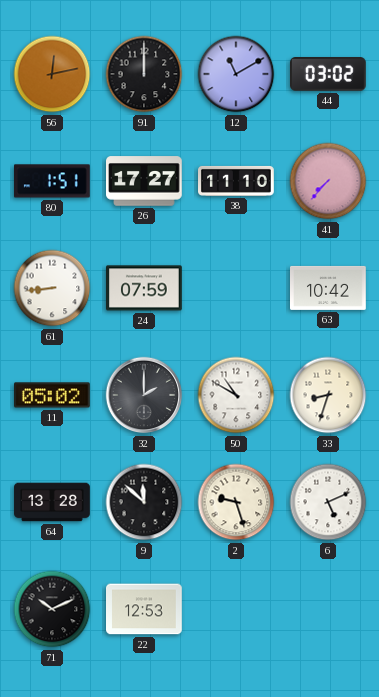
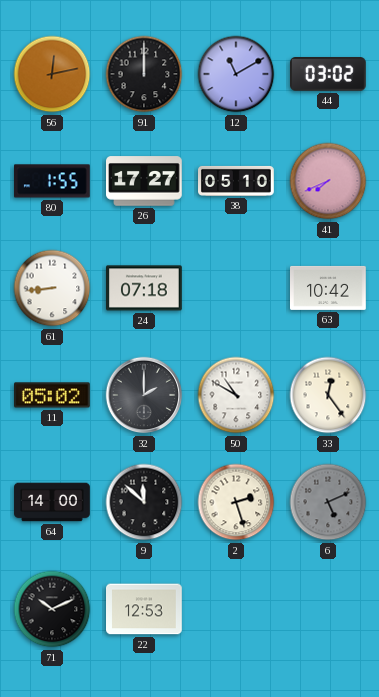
80: 1:51 -> 1:55 (52, 181)
38: 11:10 -> 05:10 (236, 181)
41: 7:37 -> 7:41 (328, 181)
24: 07:59 -> 07:18 (145, 288)
33: 8:33 -> 12:24 (328, 395)
64: 13:28 -> 14:00 (52, 502)
2: 9:27 -> 2:27 (236, 502)
6 dial: white -> grey (328, 502)
